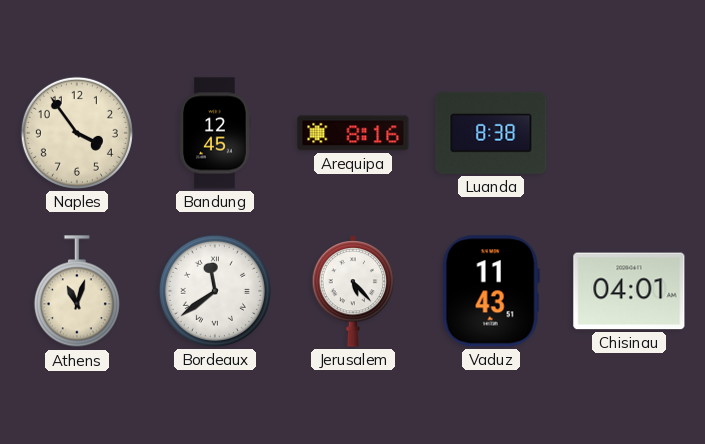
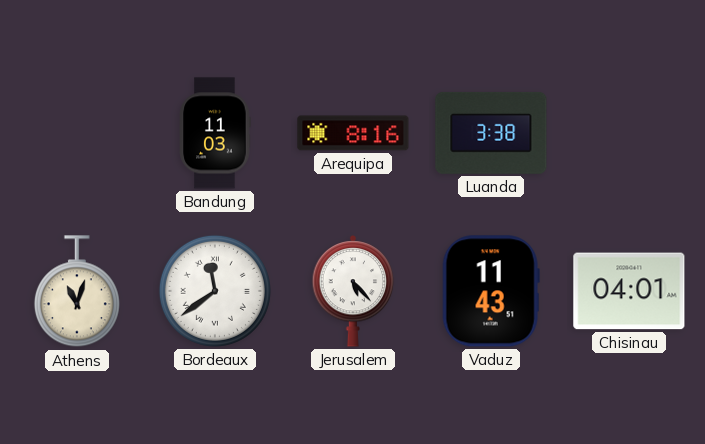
Naples: 3:54 -> none (77, 133)
Bandung: 12:45 -> 11:03 (215, 133)
Luanda: 8:38 -> 3:38 (491, 133)
